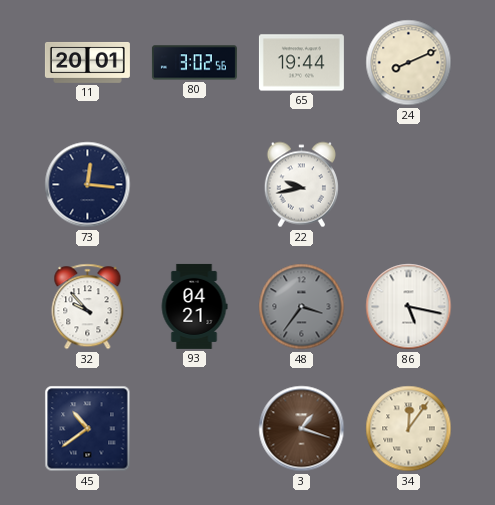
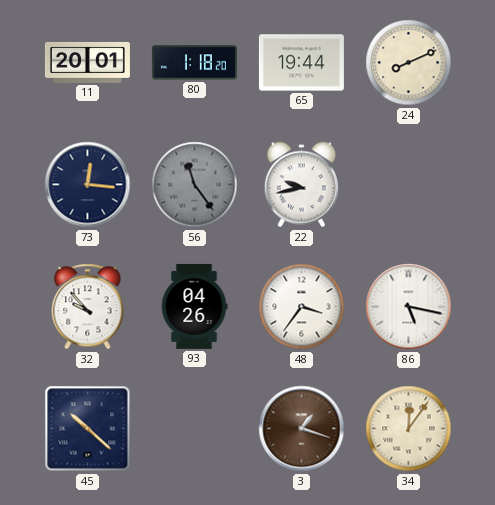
80: 3:02 -> 1:18 (194, 63)
56: none -> 11:24 (195, 185)
93: 04:21 -> 04:26 (194, 306)
48 dial: grey -> white (302, 307)
45: 10:39 -> 10:22 (88, 429)
